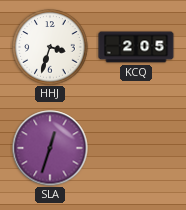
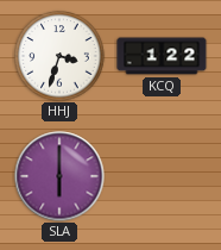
KCQ: 2:05 -> 1:22 (162, 56)
SLA: 12:33 -> 6:00 (59, 176)
